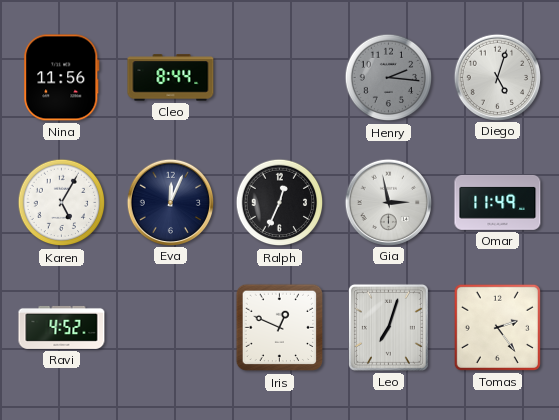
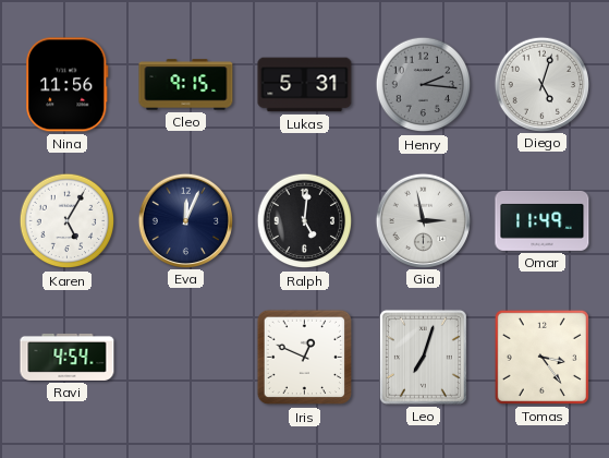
Cleo: 8:44 -> 9:15 (186, 85)
Lukas: none -> 5:31 (305, 85)
Ralph: 12:34 -> 5:01 (305, 221)
Ravi: 4:52 -> 4:54 (68, 357)
Tomas: 2:24 -> 3:24 (541, 357)
